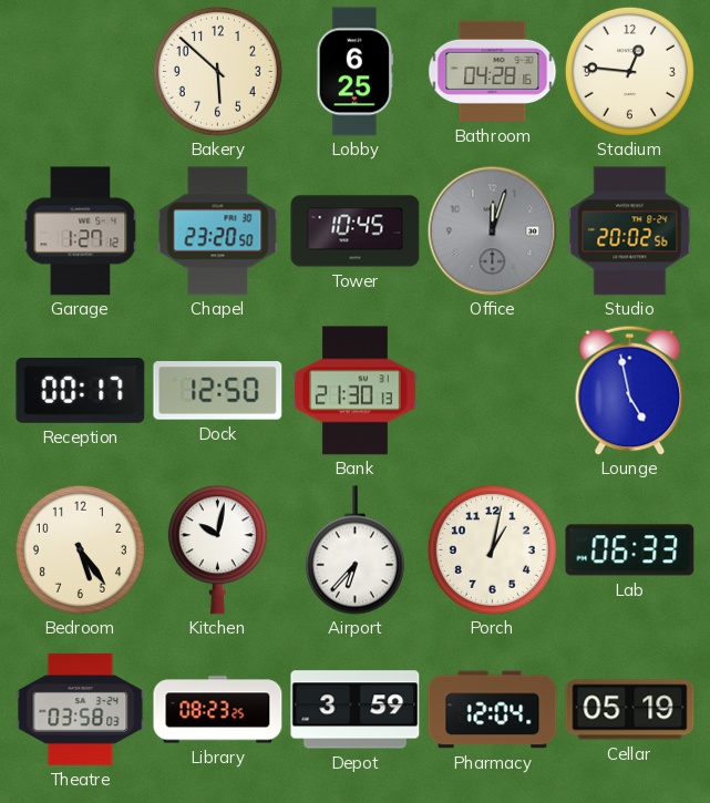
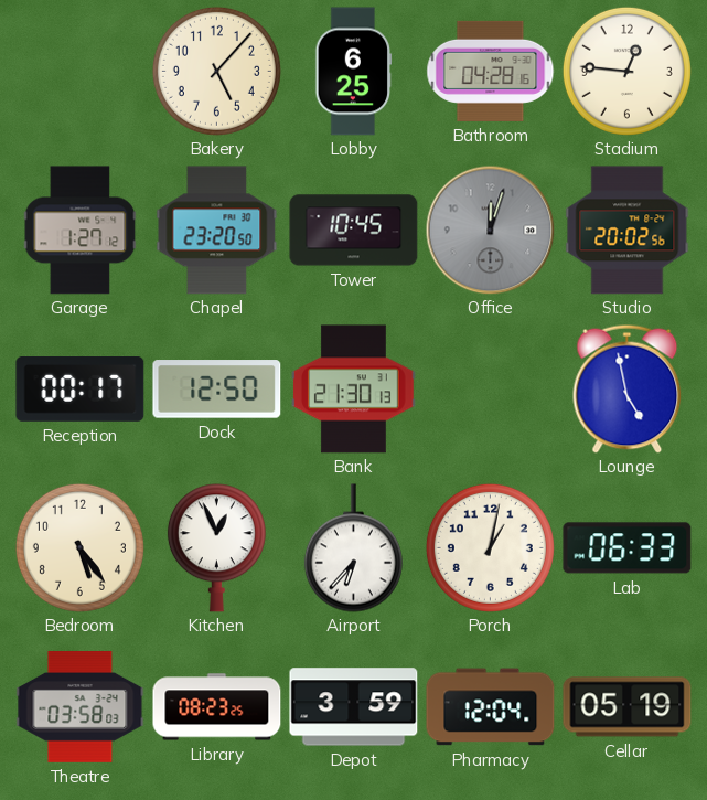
Bakery: 5:52 -> 5:07 (216, 71)
Kitchen: 10:02 -> 12:56 (216, 548)
